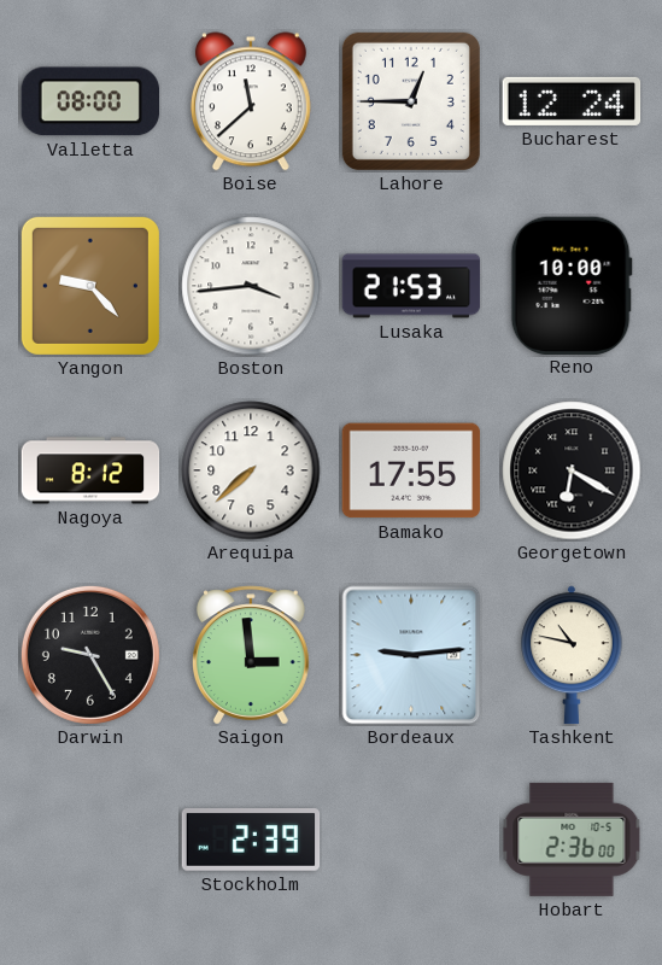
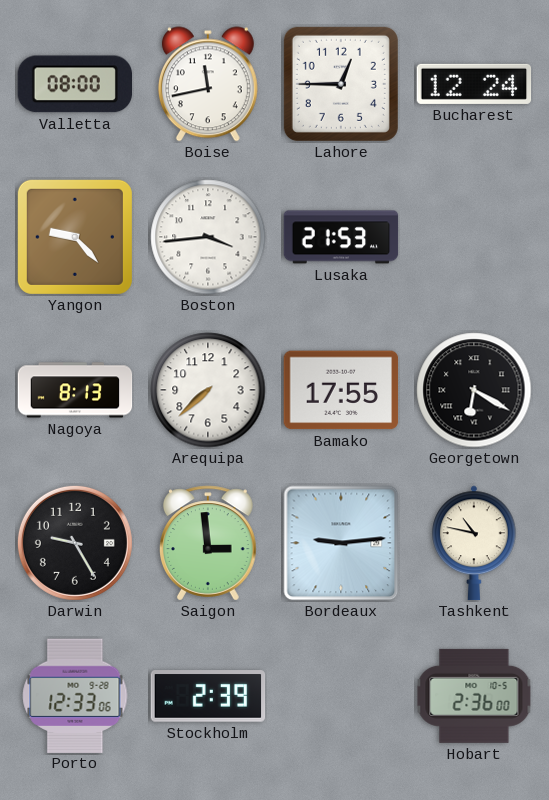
Boise: 11:38 -> 11:43 (208, 84)
Reno: 10:00 -> none (572, 285)
Nagoya: 8:12 -> 8:13 (75, 390)
Porto: none -> 12:33 (75, 695)
